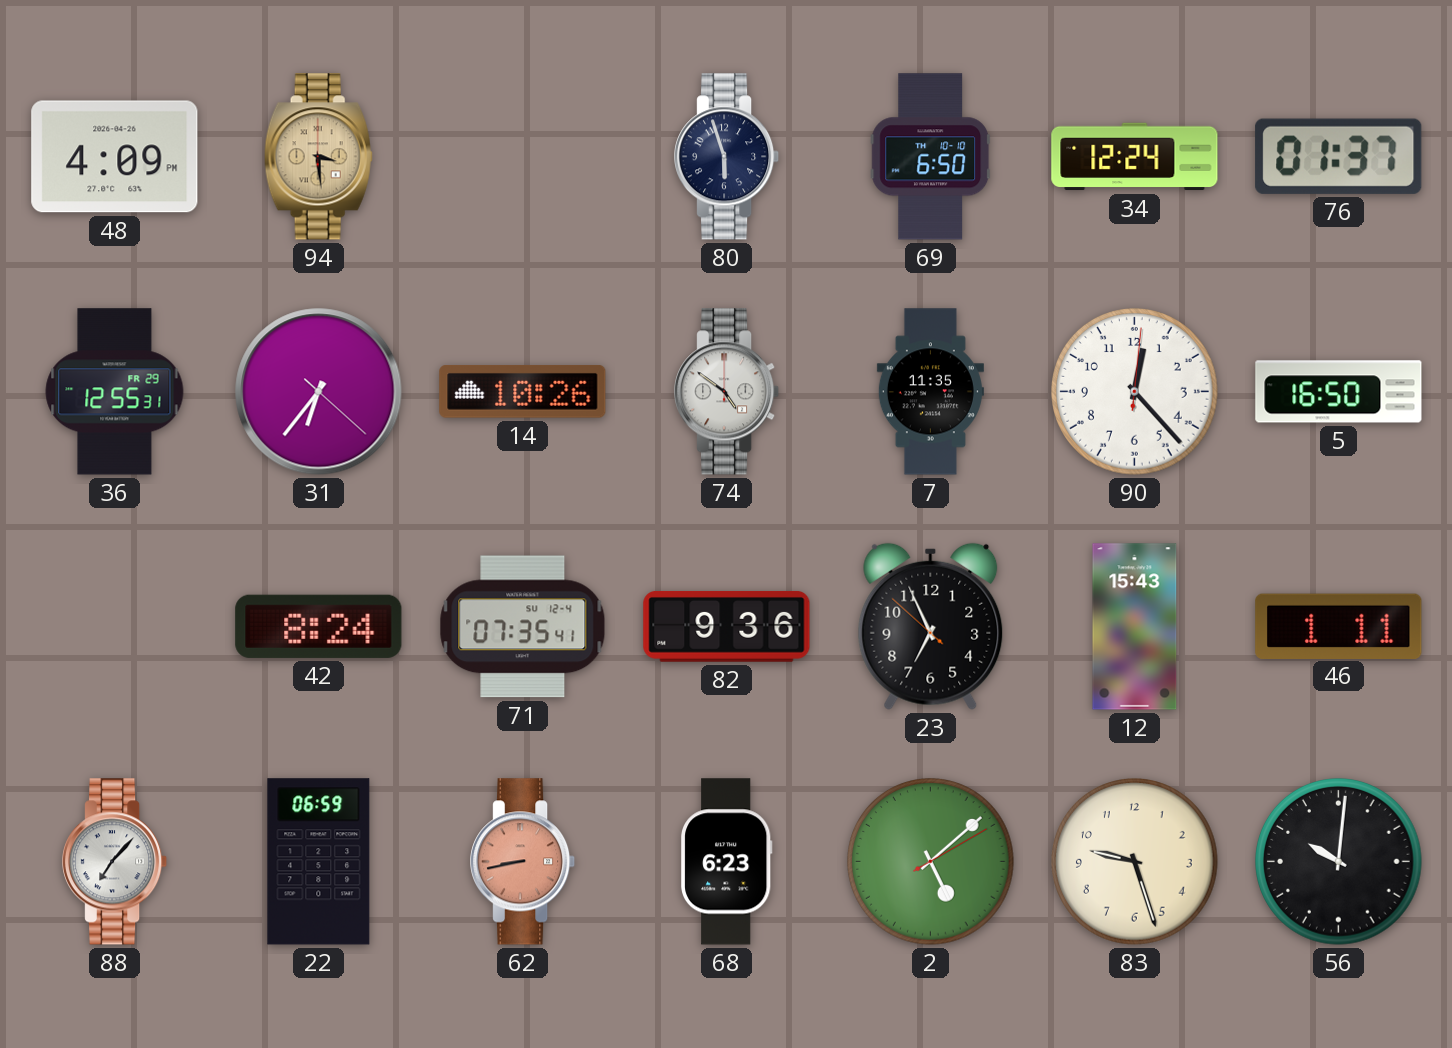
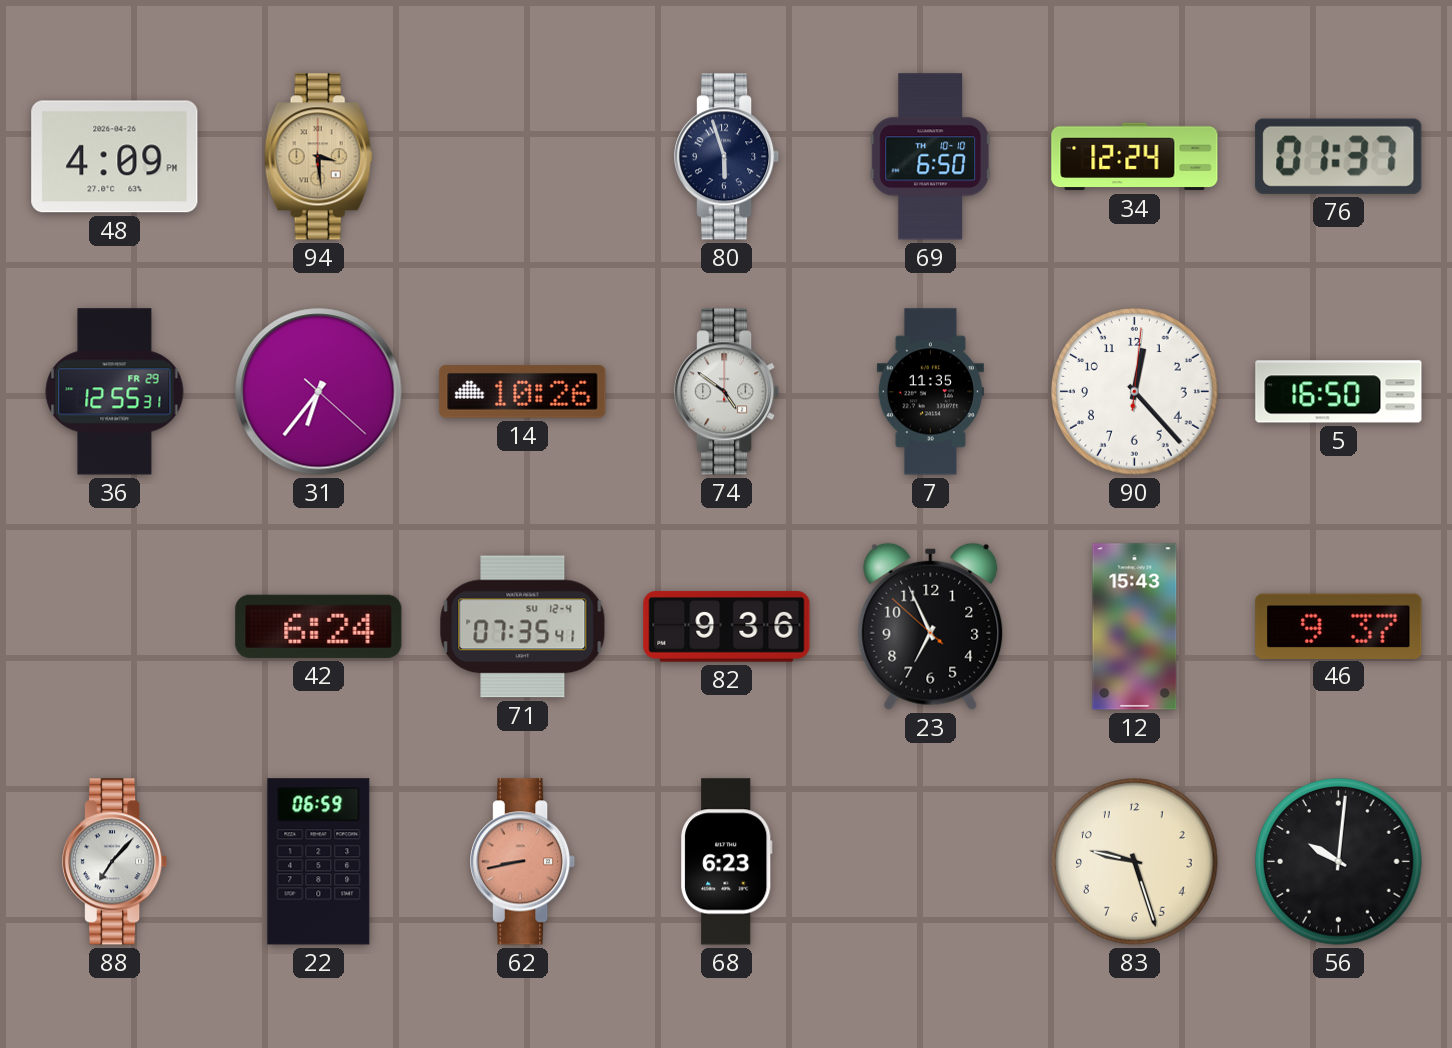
42: 8:24 -> 6:24 (319, 626)
46: 1:11 -> 9:37 (1339, 626)
2: 5:08 -> none (931, 862)
